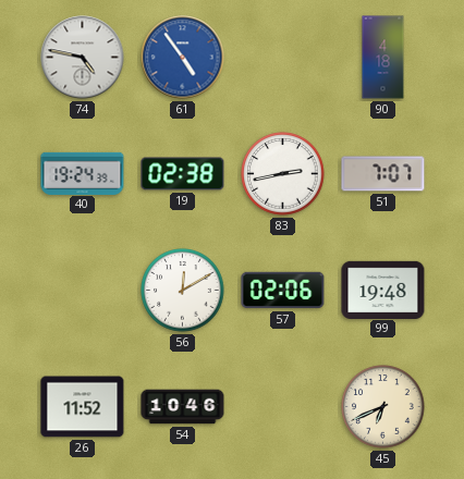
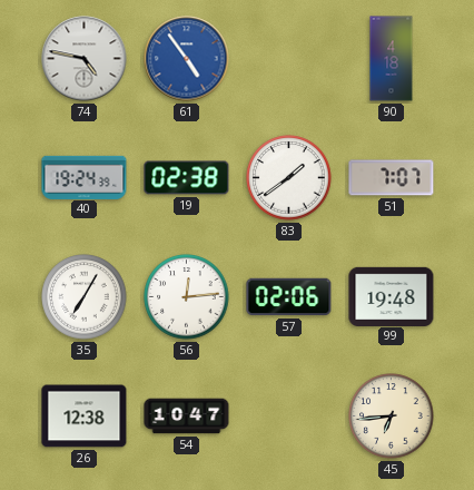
83: 2:43 -> 1:39 (289, 178)
35: none -> 7:05 (85, 297)
56: 12:10 -> 12:14 (187, 297)
26: 11:52 -> 12:38 (85, 416)
54: 10:46 -> 10:47 (187, 416)
45: 6:41 -> 6:44 (392, 416)
